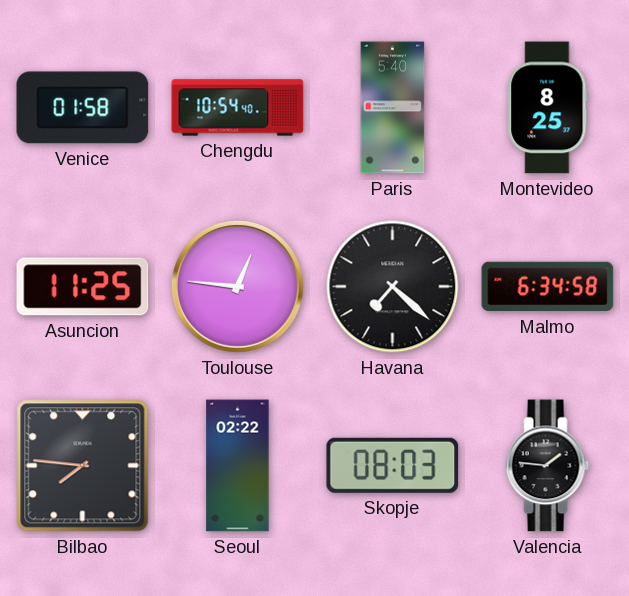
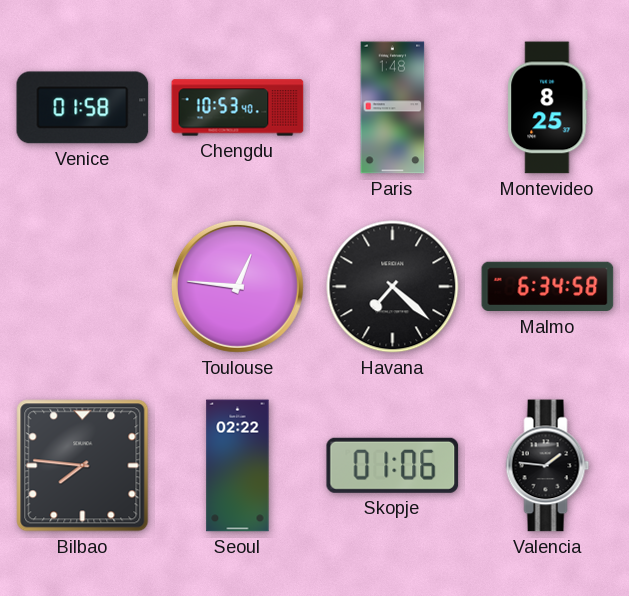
Chengdu: 10:54 -> 10:53 (238, 108)
Paris: 5:40 -> 1:48 (393, 108)
Asuncion: 11:25 -> none (83, 287)
Skopje: 08:03 -> 01:06 (393, 465)
